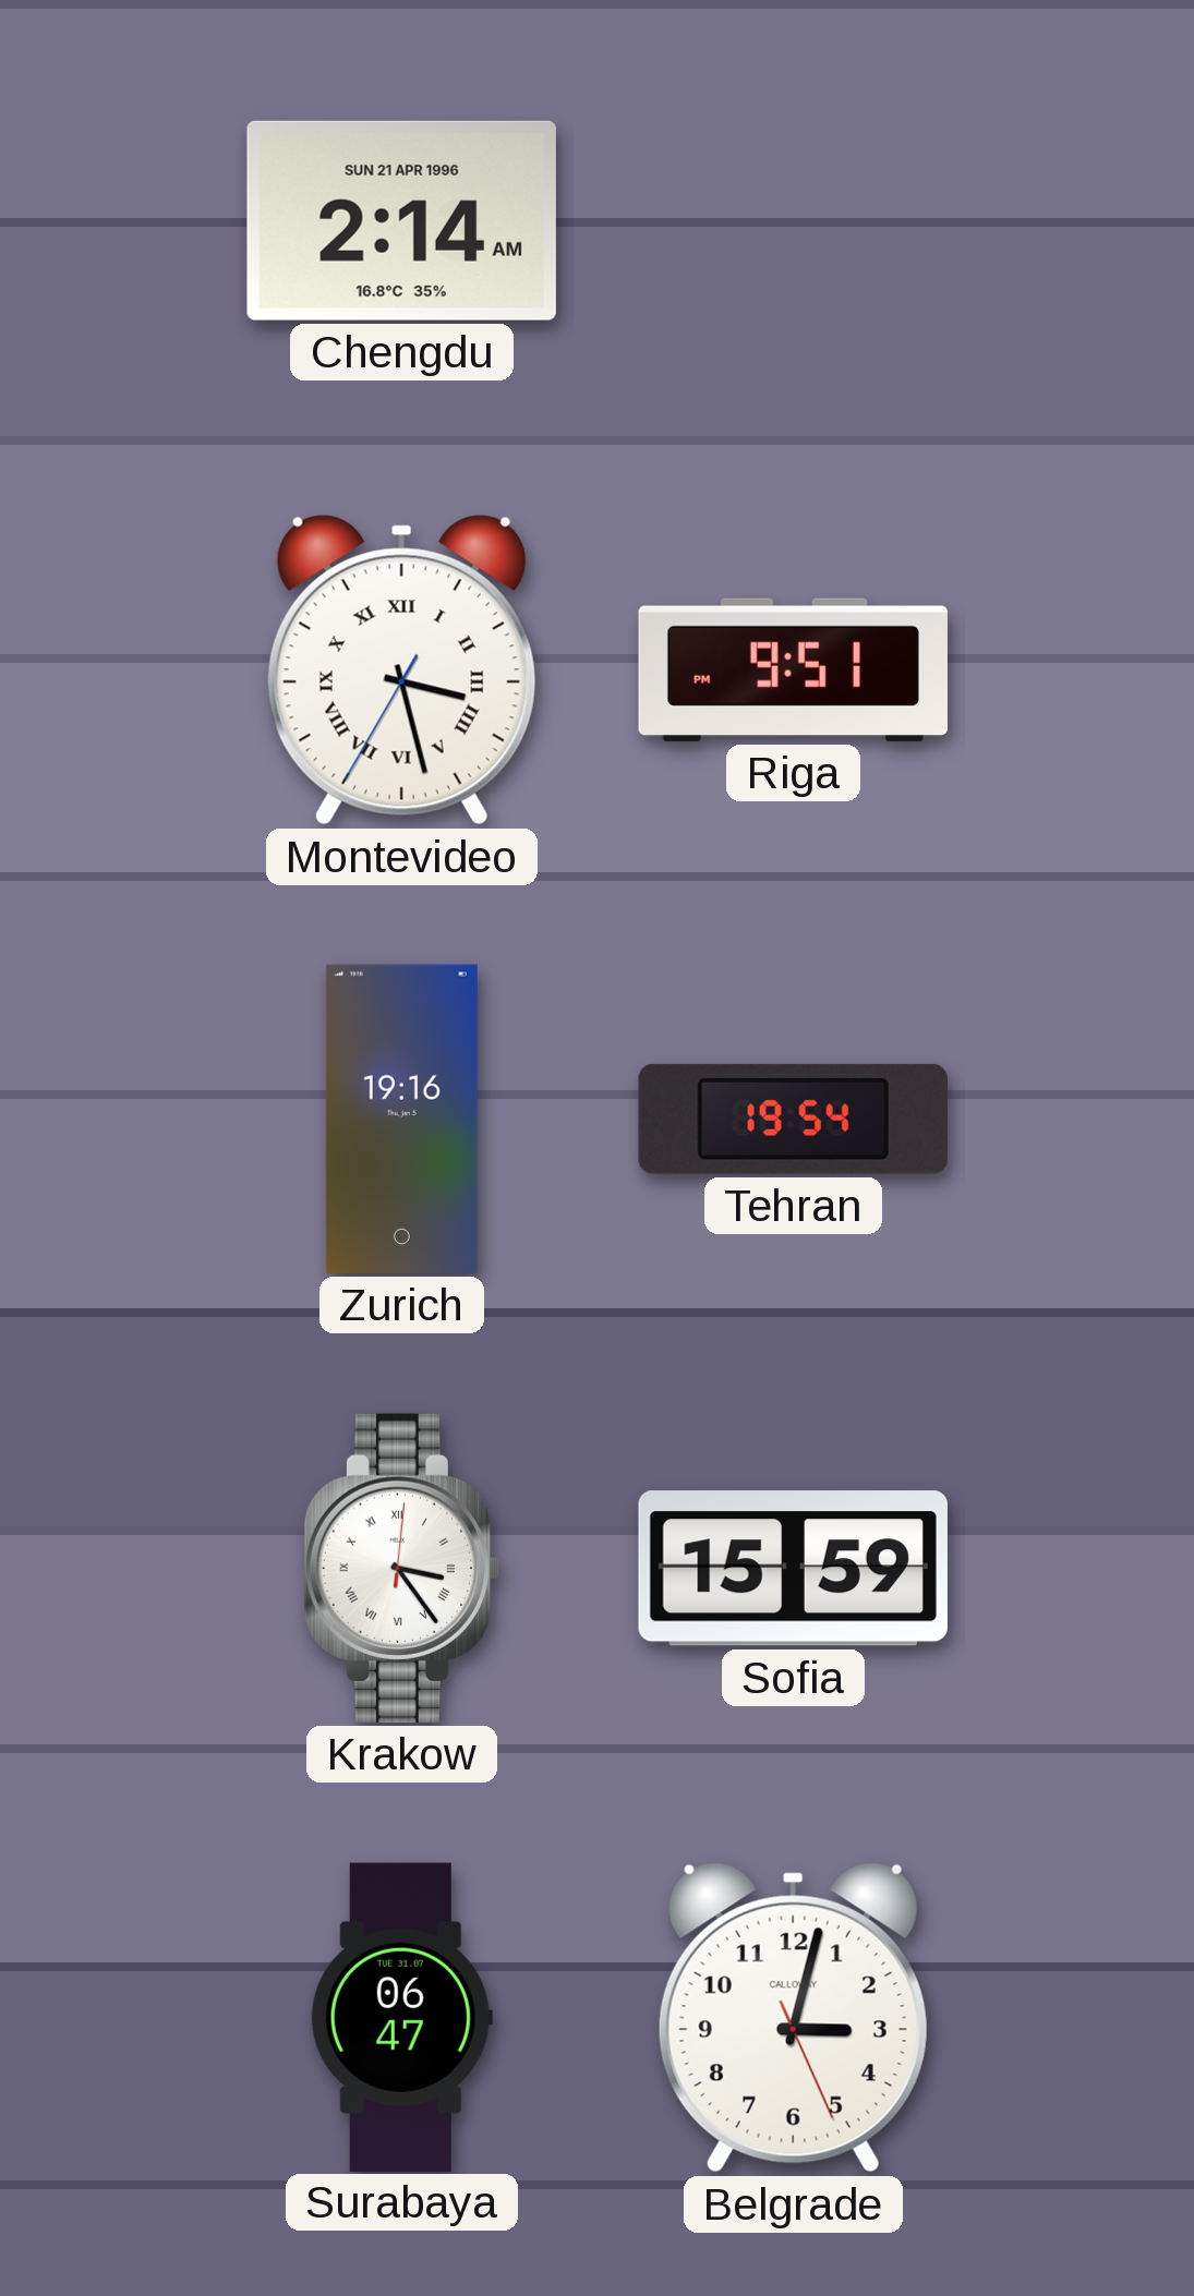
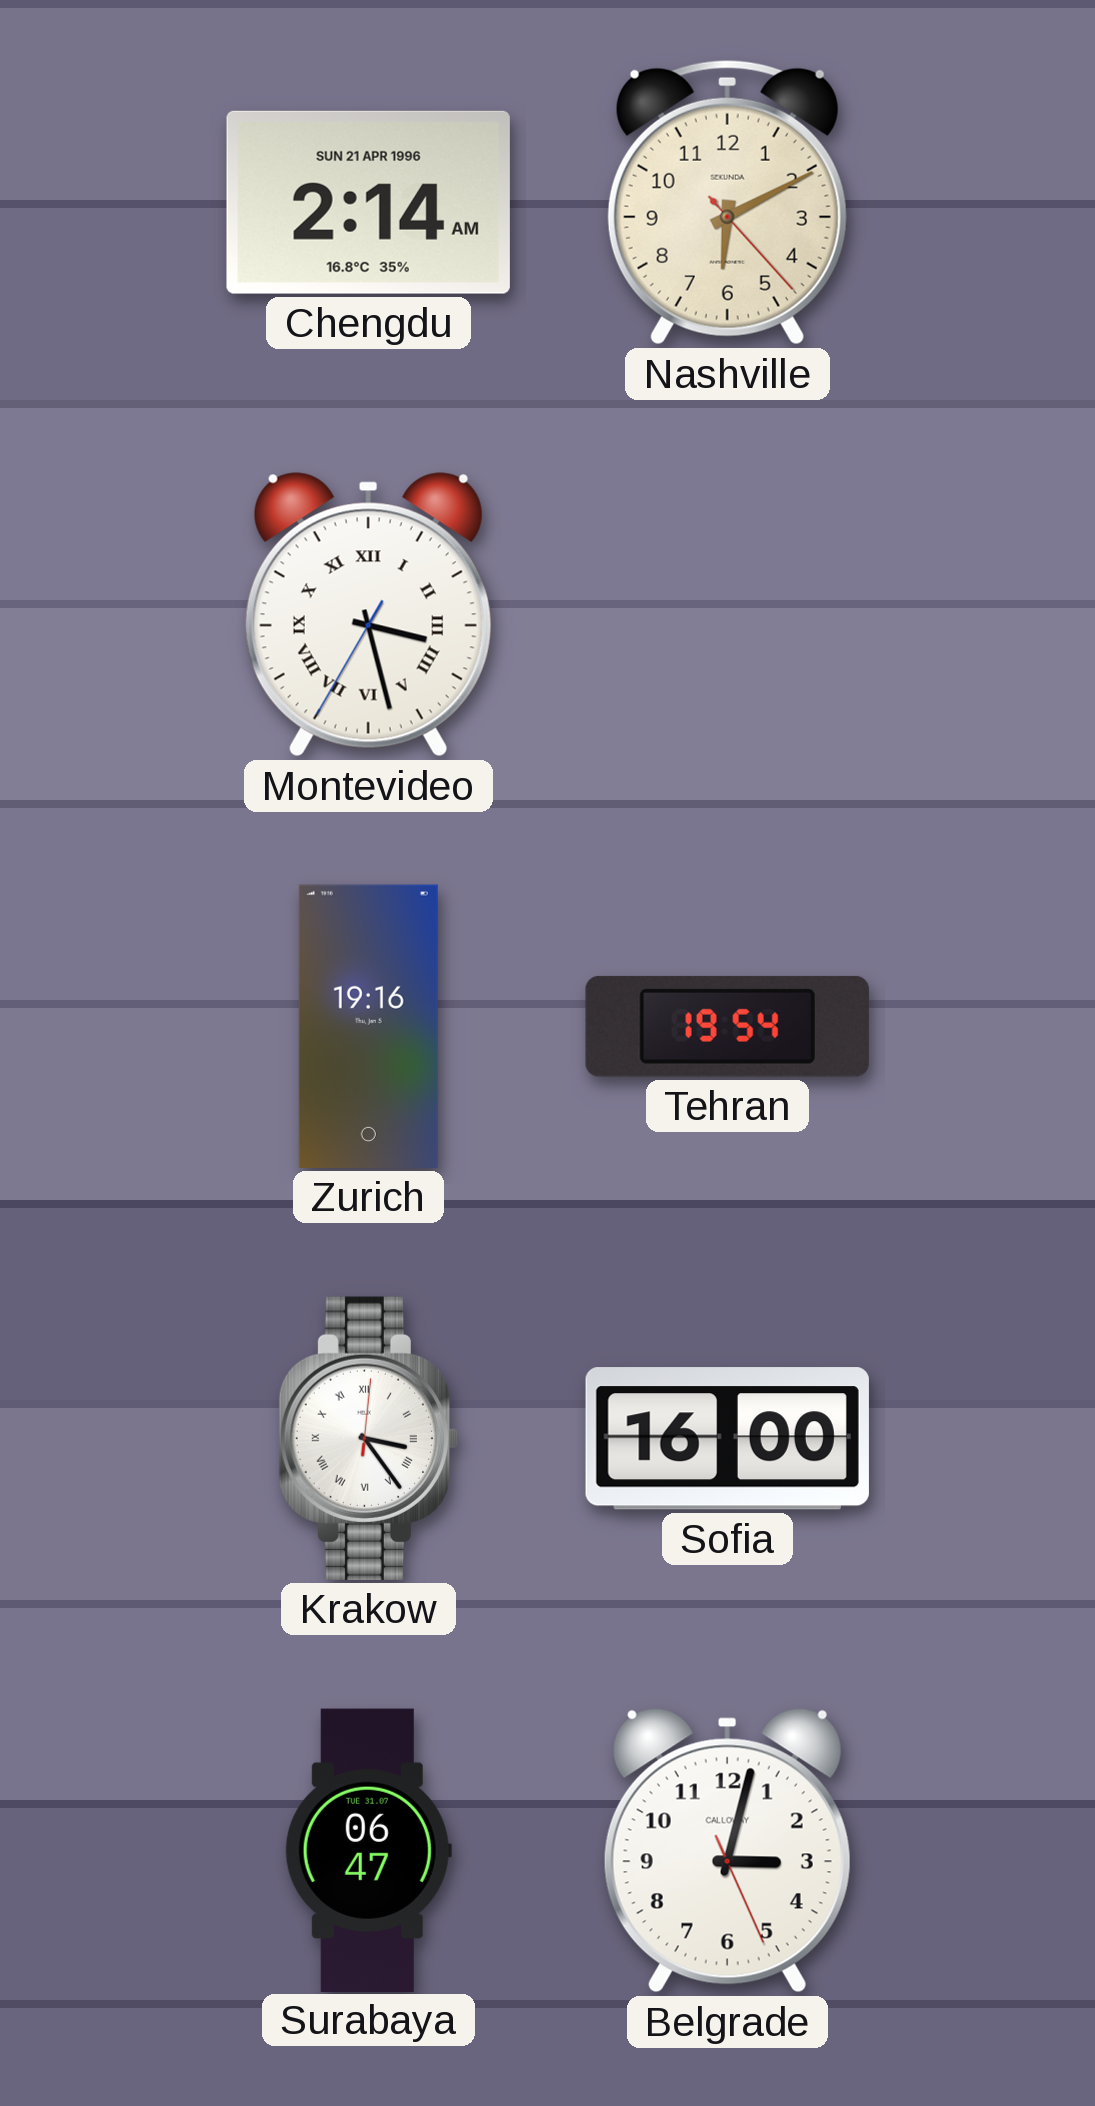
Nashville: none -> 6:10 (727, 202)
Riga: 9:51 -> none (793, 669)
Sofia: 15:59 -> 16:00 (727, 1439)
